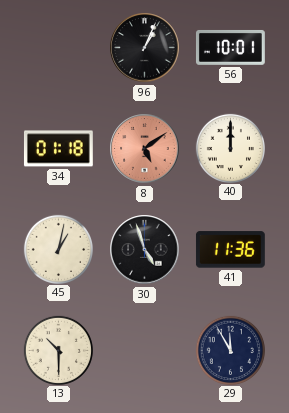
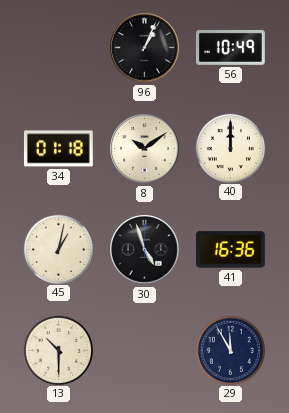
56: 10:01 -> 10:49 (231, 47)
8: 5:09 -> 10:09 (145, 149)
8 dial: salmon -> cream (145, 149)
41: 11:36 -> 16:36 (230, 250)
